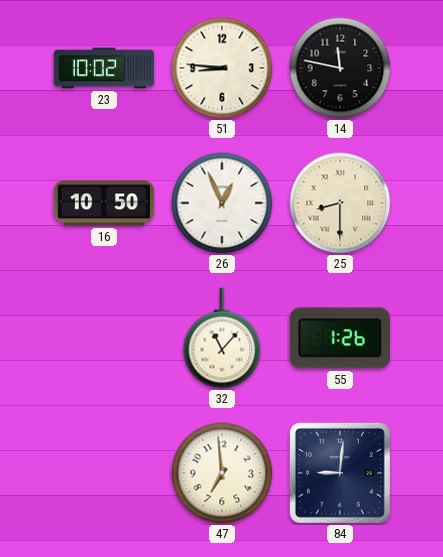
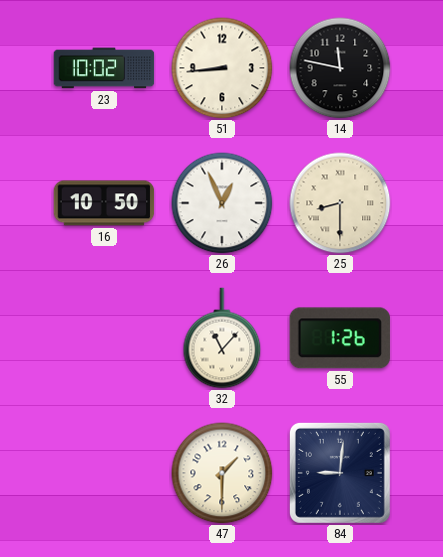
51: 8:46 -> 8:44 (222, 68)
47: 6:59 -> 1:30 (222, 473)
